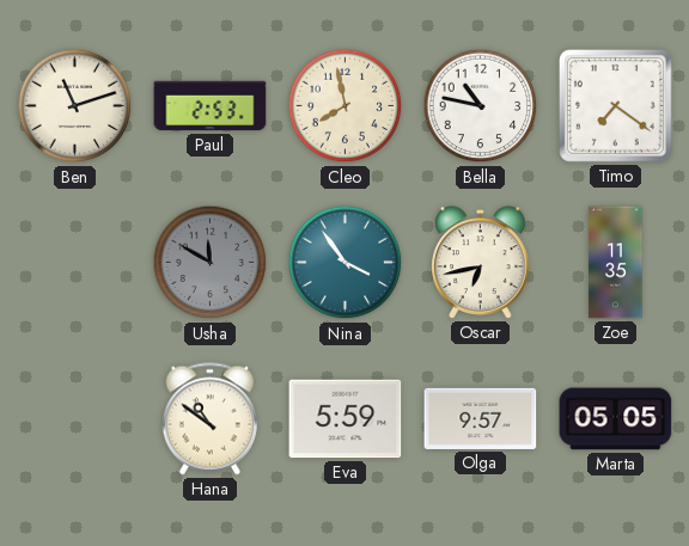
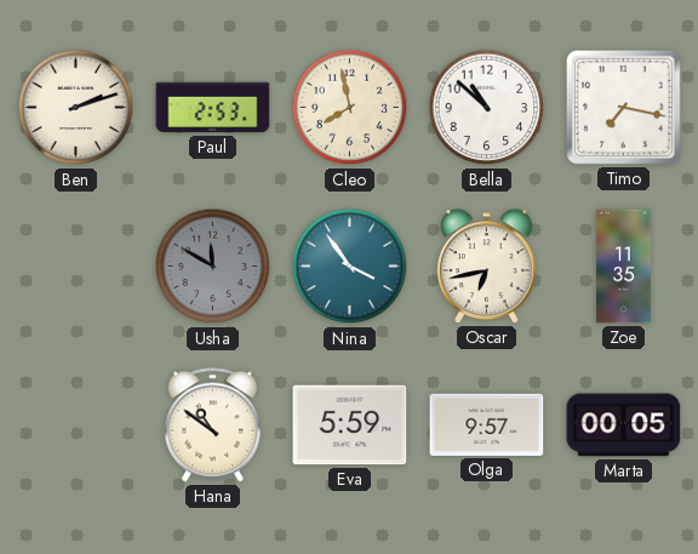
Ben: 11:12 -> 2:12 (76, 108)
Bella: 10:47 -> 10:52 (487, 108)
Timo: 7:21 -> 7:17 (623, 107)
Marta: 05:05 -> 00:05 (624, 426)
